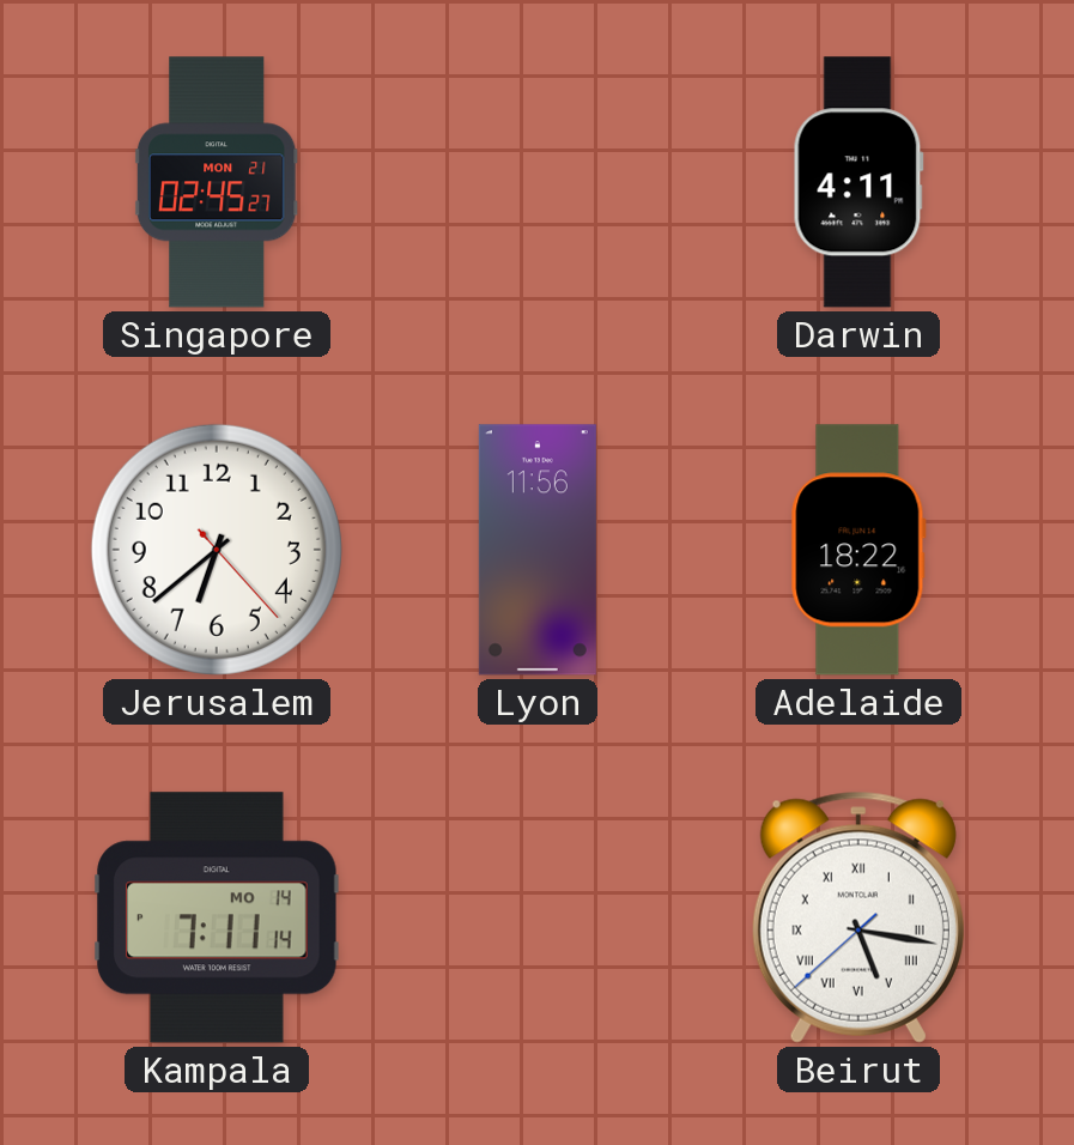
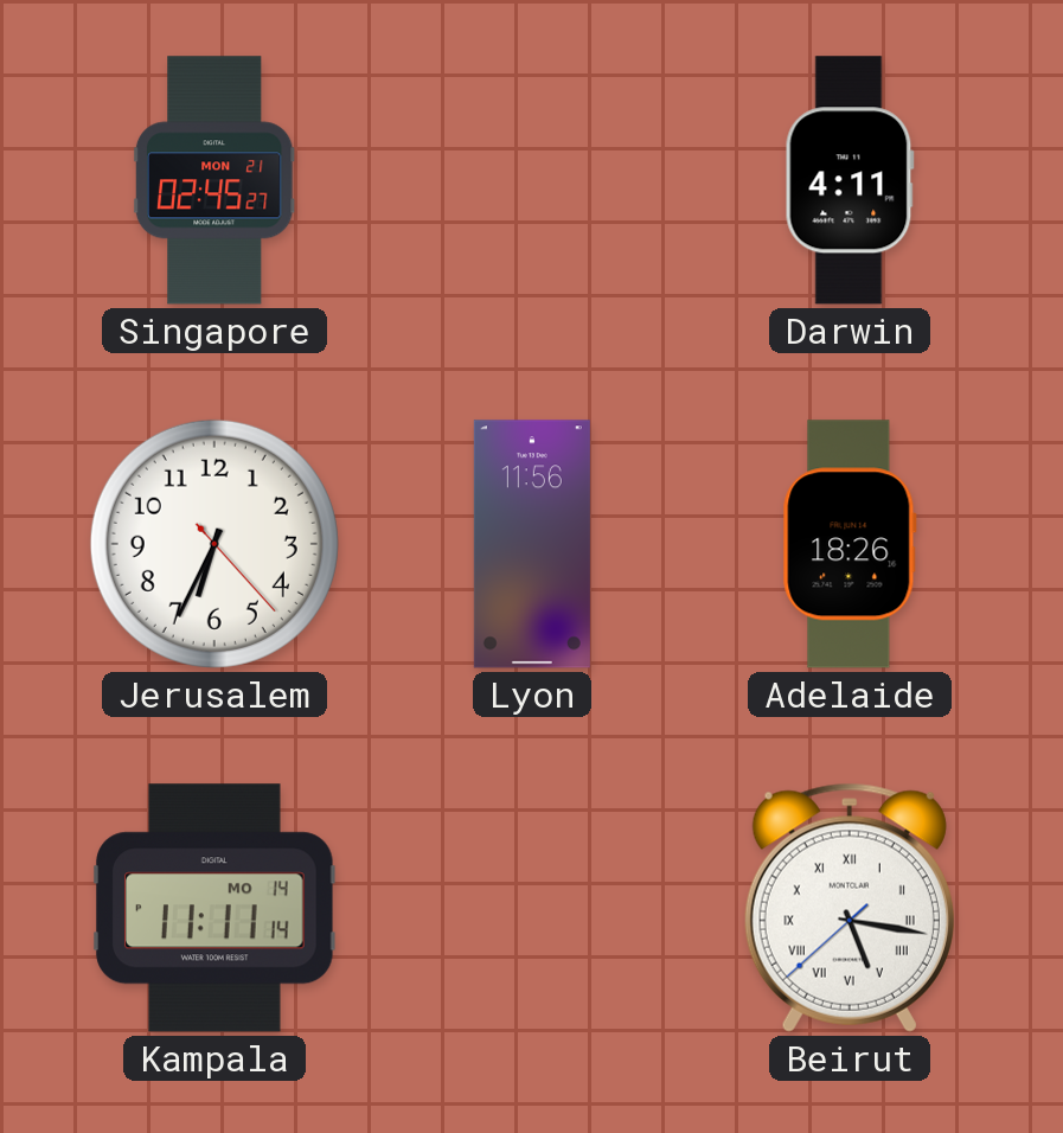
Jerusalem: 6:38 -> 6:34 (214, 544)
Adelaide: 18:22 -> 18:26 (850, 544)
Kampala: 7:11 -> 11:11 (214, 908)
